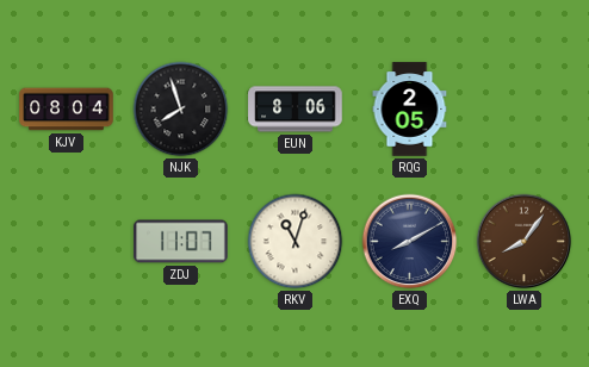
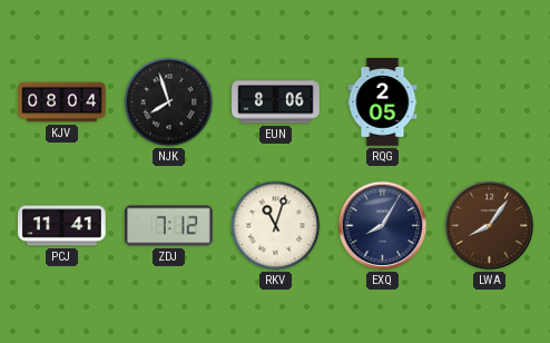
PCJ: none -> 11:41 (62, 226)
ZDJ: 11:07 -> 7:12 (169, 226)
EXQ: 8:10 -> 8:05 (383, 226)
